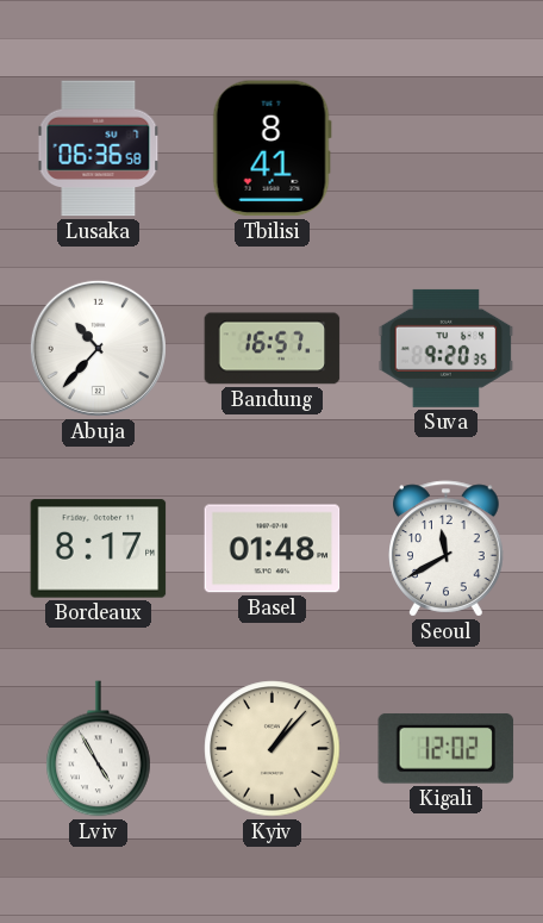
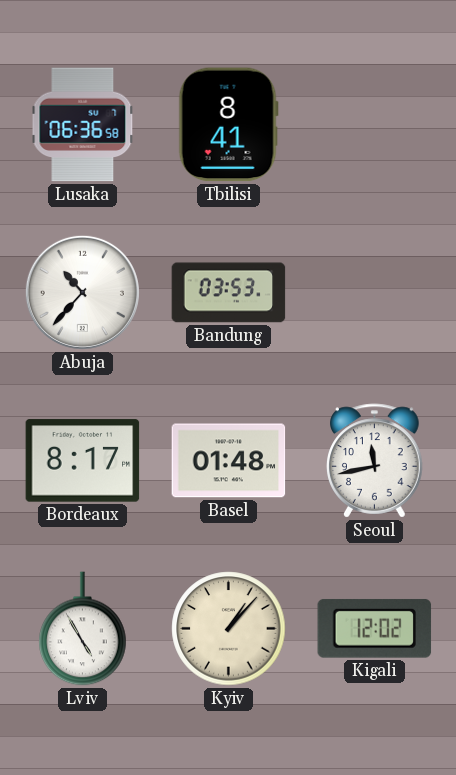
Bandung: 16:57 -> 03:53 (229, 293)
Suva: 9:20 -> none (447, 348)
Seoul: 11:40 -> 11:43 (375, 461)
